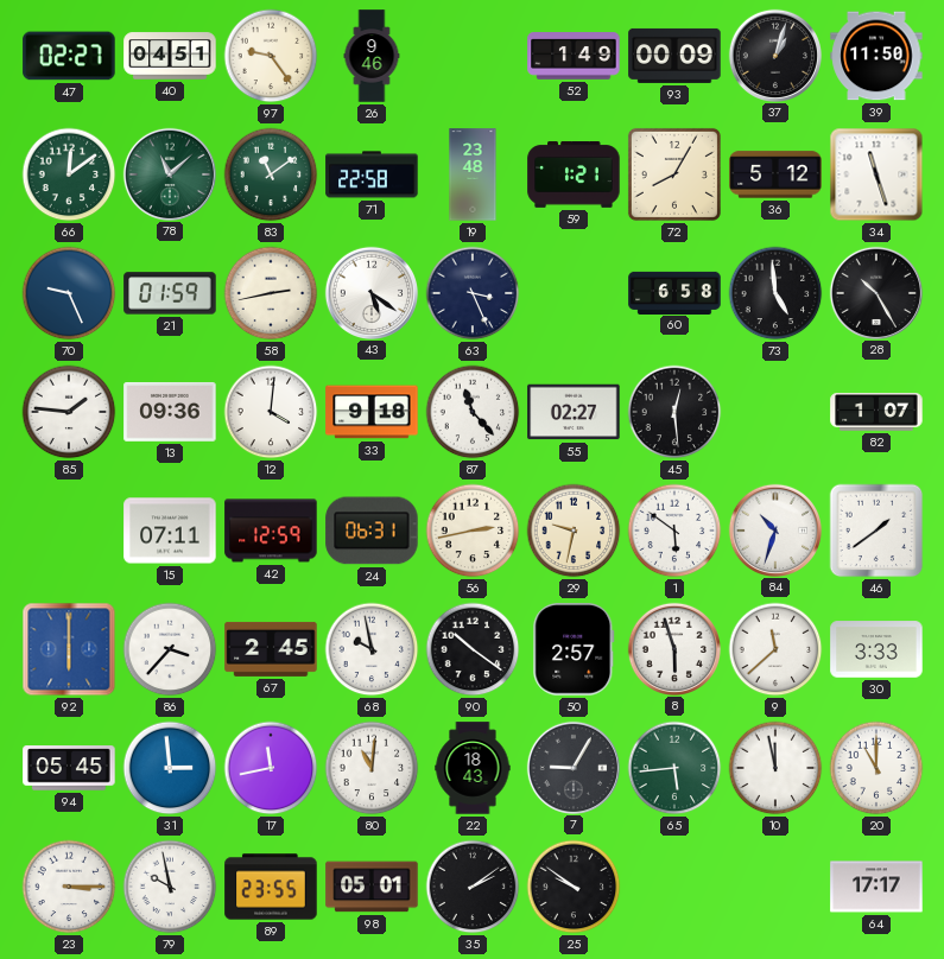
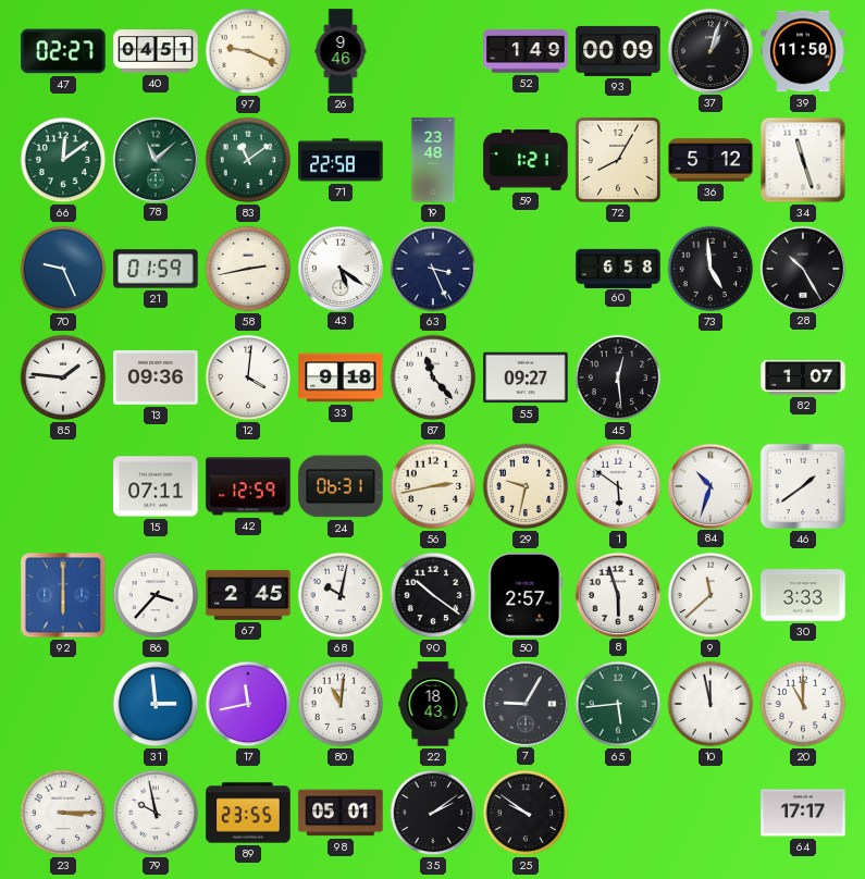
97: 9:24 -> 9:19 (248, 51)
55: 02:27 -> 09:27 (526, 377)
68: 9:58 -> 10:02 (341, 595)
94: 05:45 -> none (69, 768)
